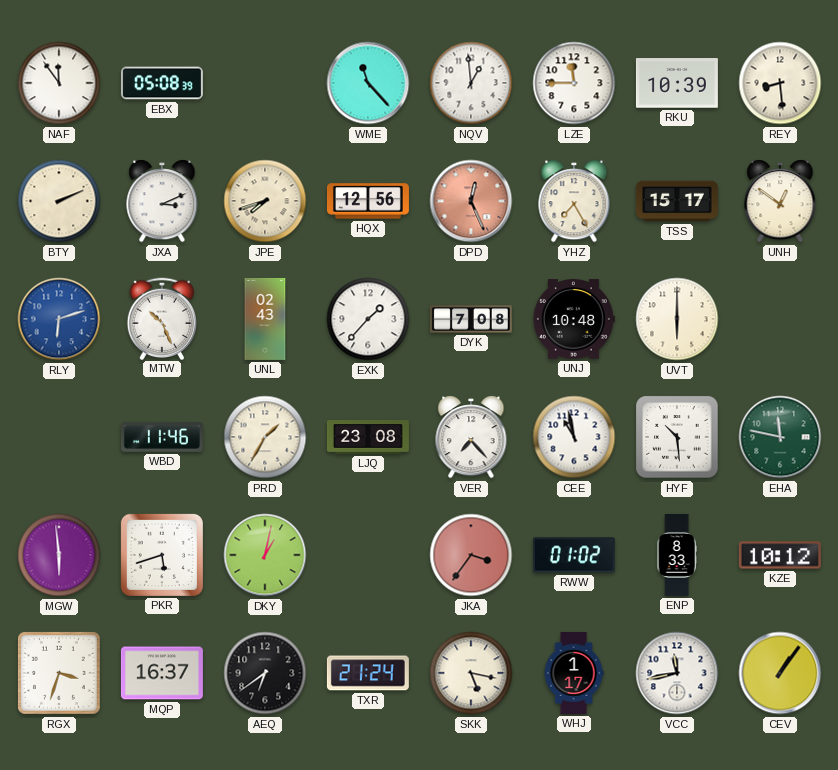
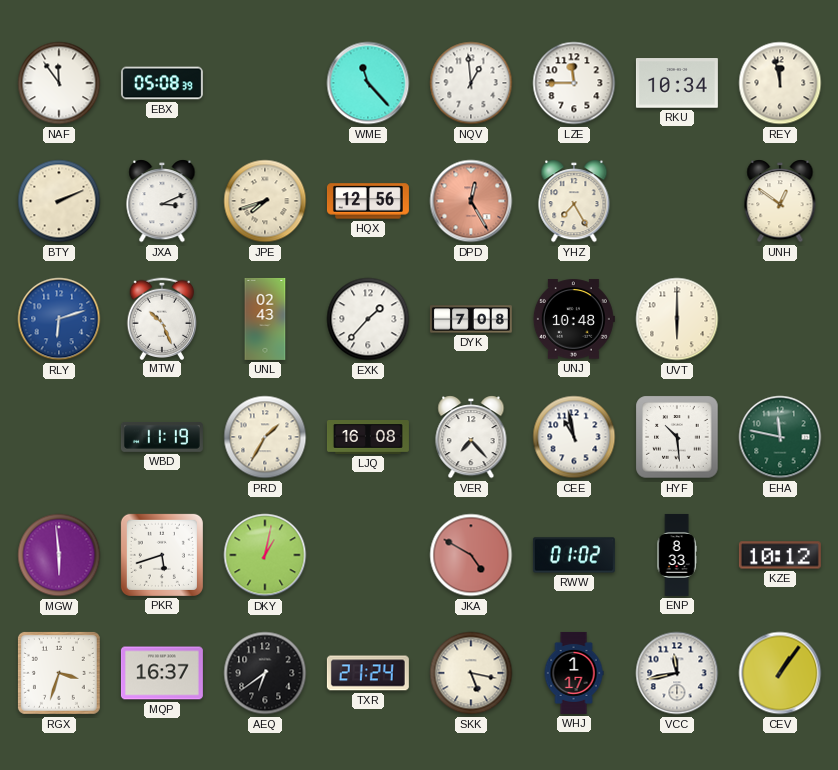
RKU: 10:39 -> 10:34 (677, 83)
REY: 8:29 -> 11:58 (780, 83)
DPD: 12:26 -> 12:25 (471, 201)
TSS: 15:17 -> none (677, 201)
WBD: 11:46 -> 11:19 (162, 438)
LJQ: 23:08 -> 16:08 (368, 438)
JKA: 3:36 -> 4:50 (471, 555)
